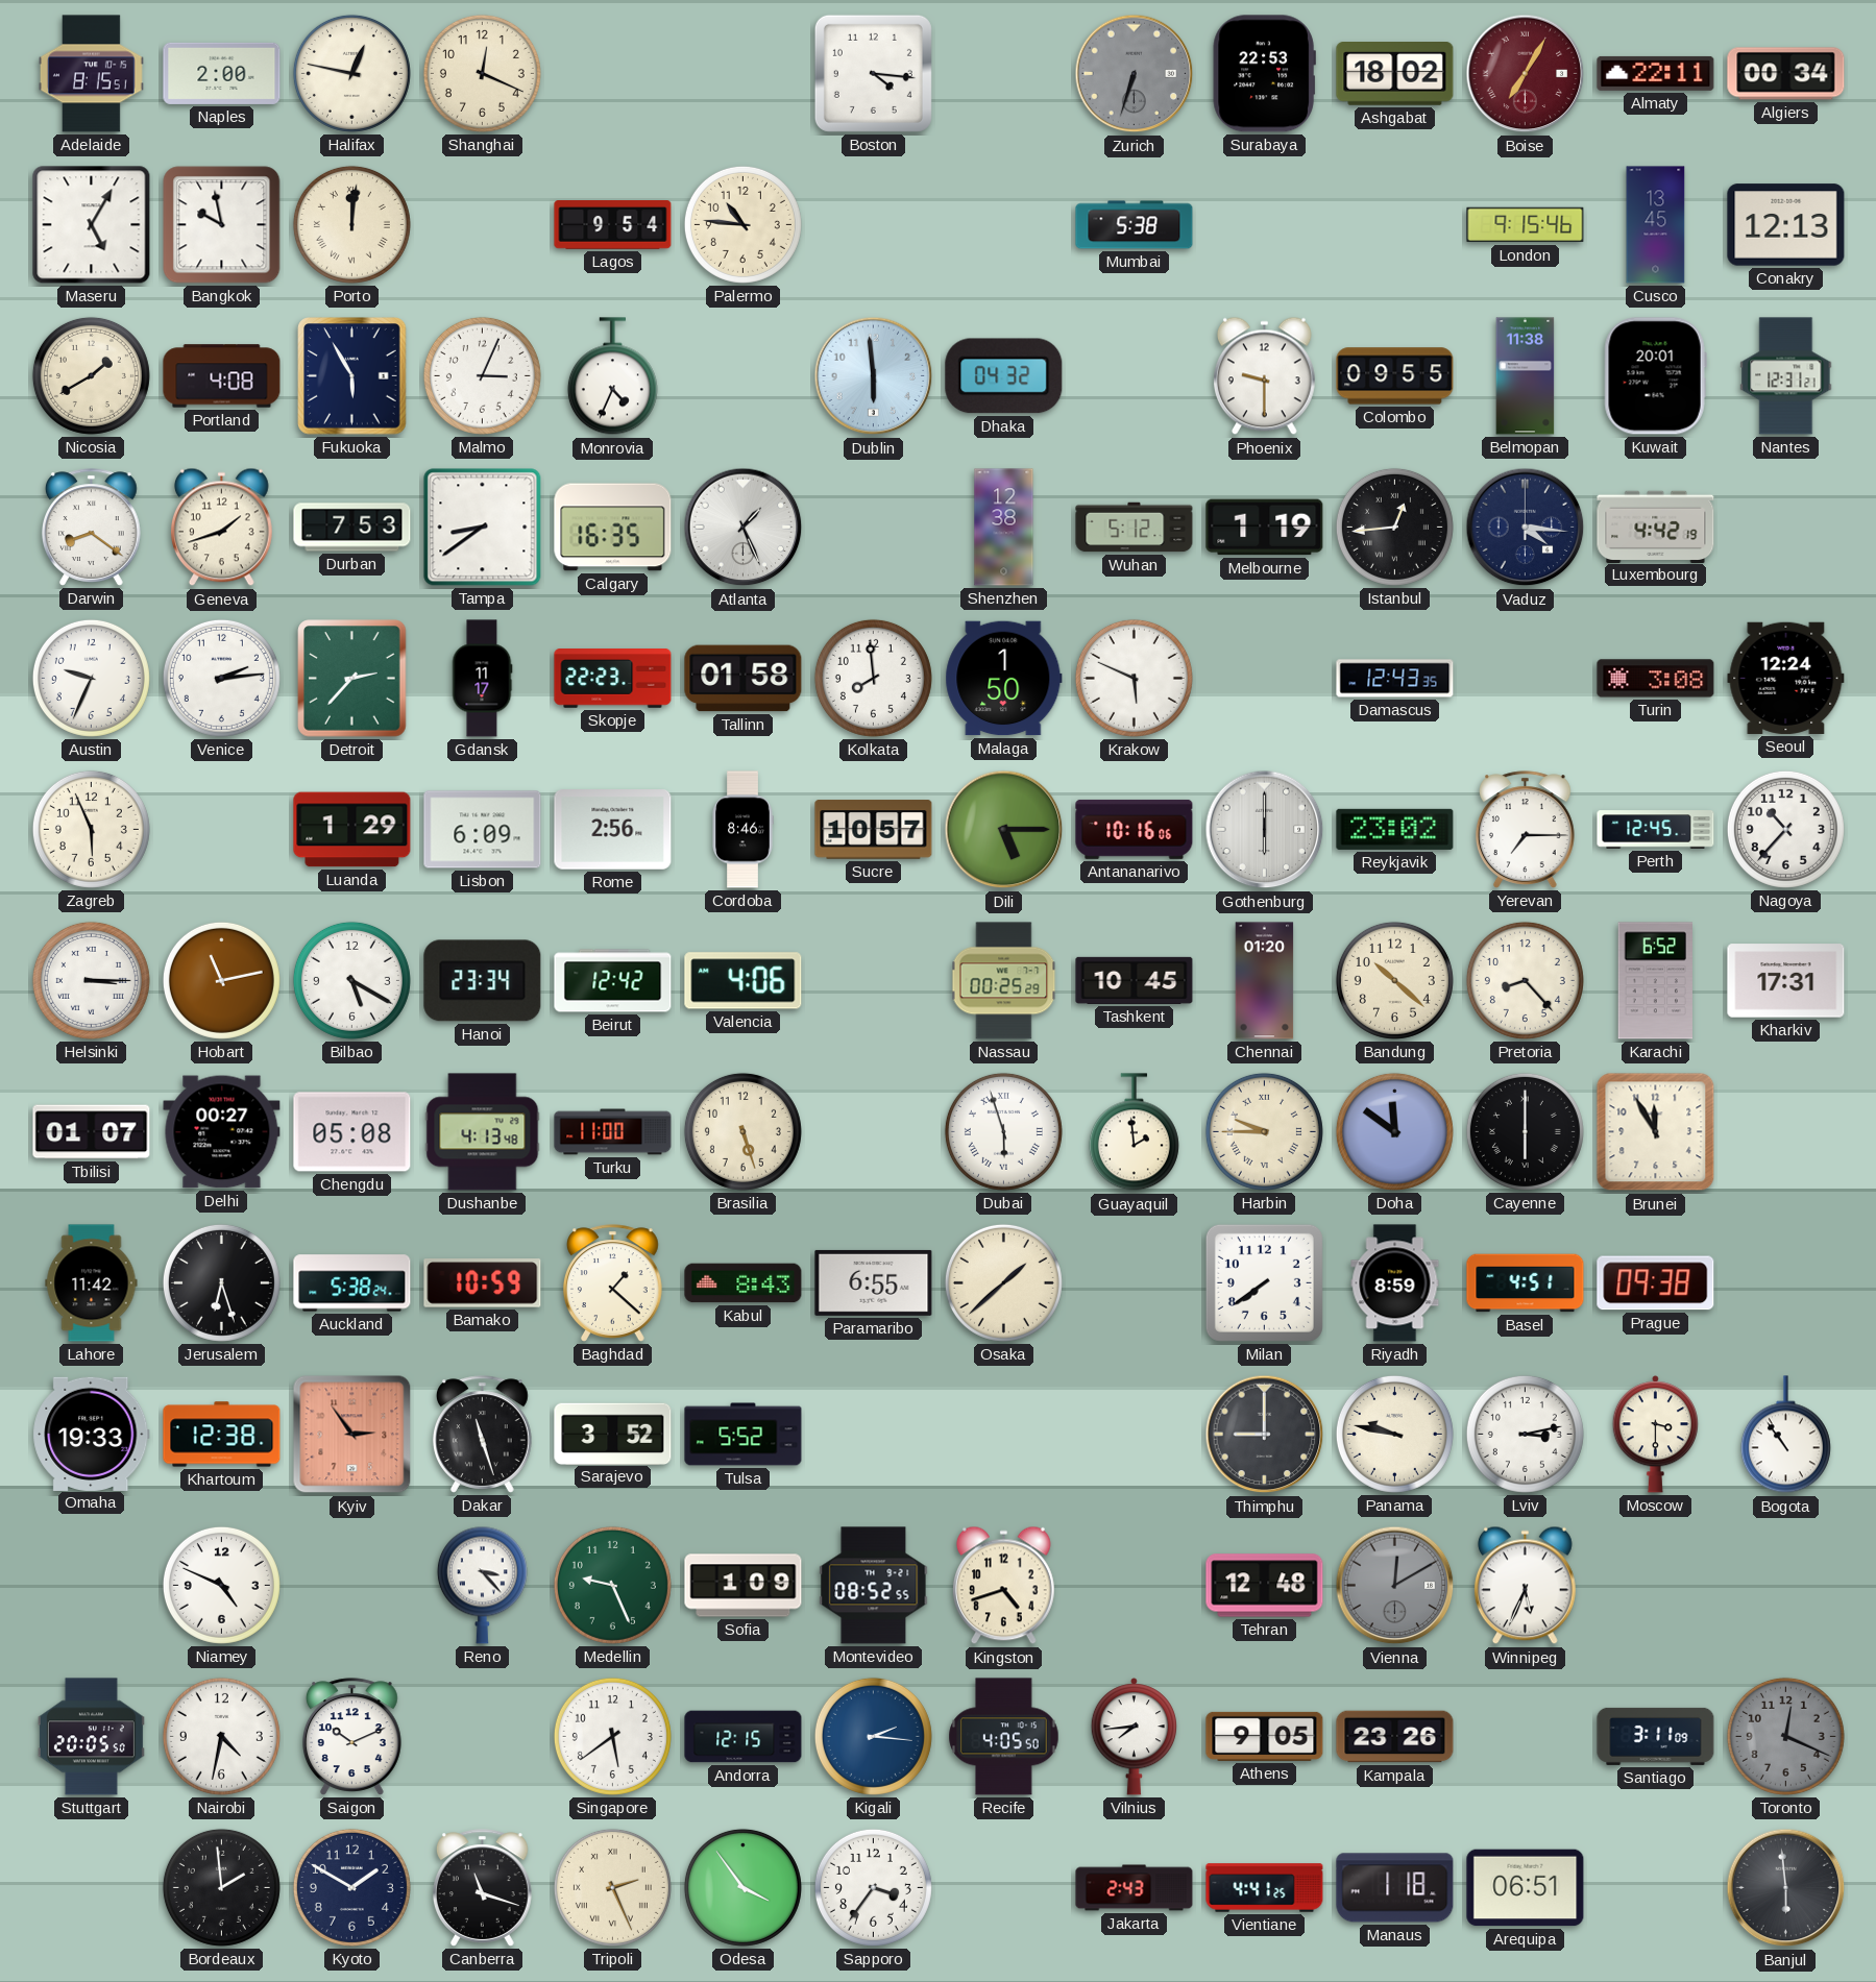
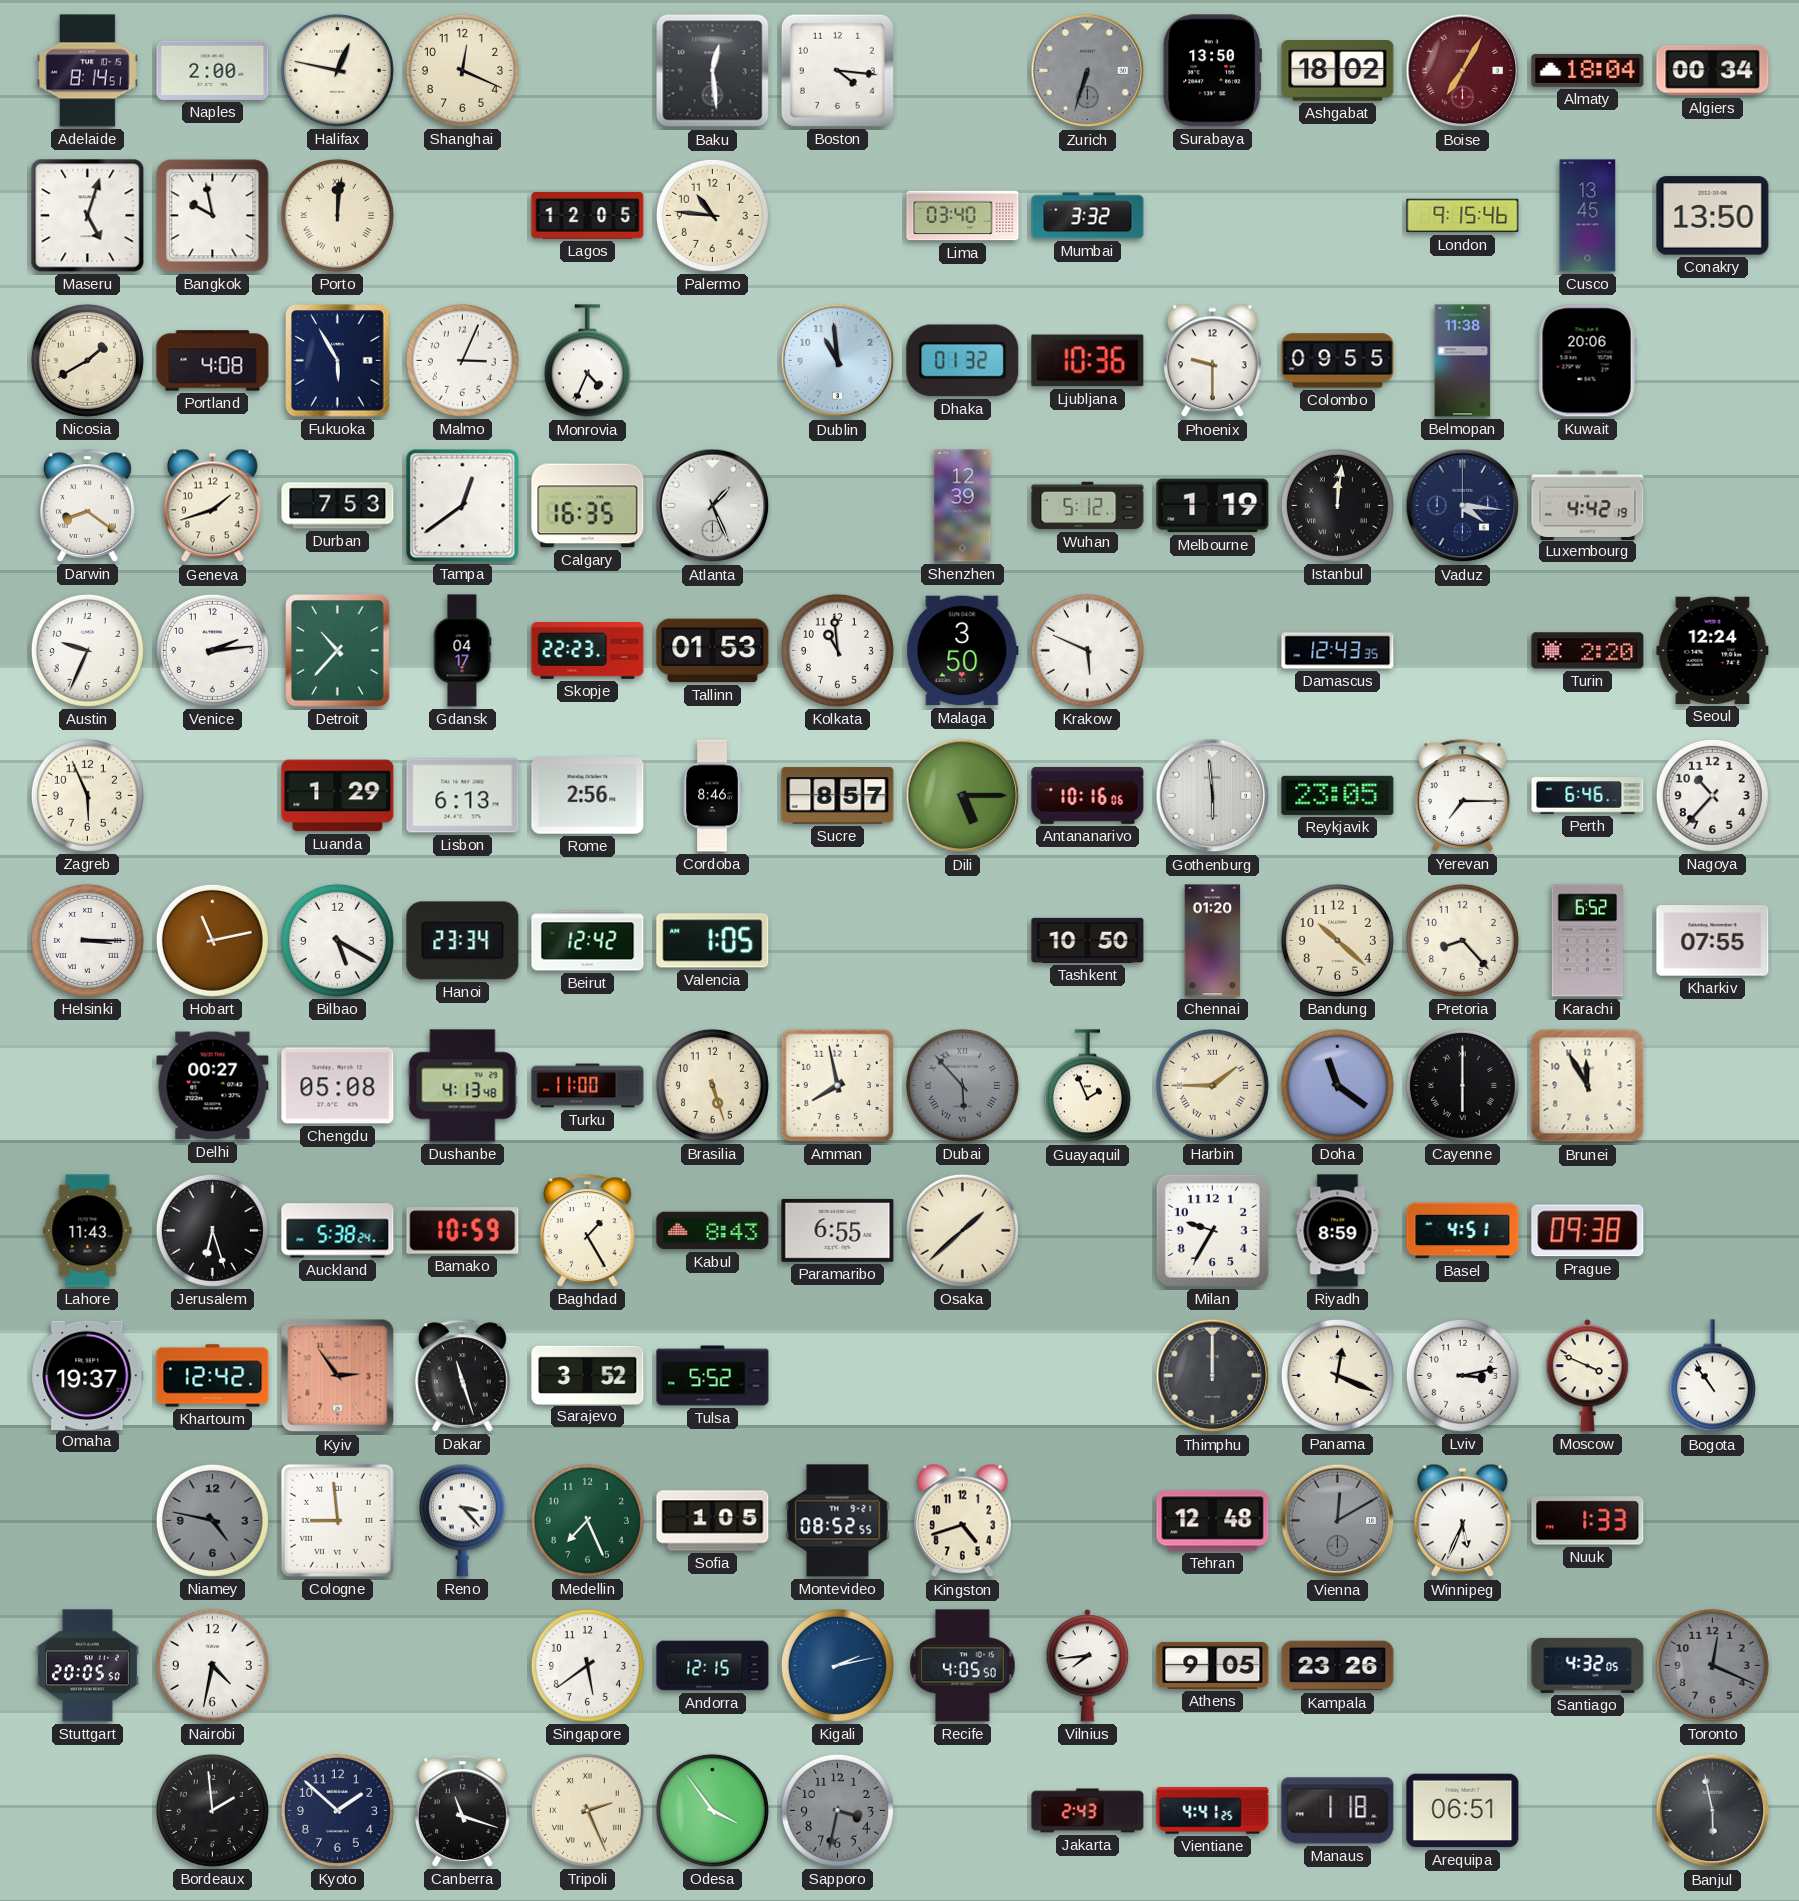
Adelaide: 8:15 -> 8:14 (87, 71)
Baku: none -> 12:29 (713, 71)
Surabaya: 22:53 -> 13:50 (1212, 71)
Almaty: 22:11 -> 18:04 (1588, 70)
Maseru: 5:05 -> 5:03 (88, 216)
Lagos: 9:54 -> 12:05 (588, 216)
Lima: none -> 03:40 (963, 216)
Mumbai: 5:38 -> 3:32 (1088, 216)
Conakry: 12:13 -> 13:50 (1713, 216)
Dublin: 5:59 -> 10:59 (838, 361)
Dhaka: 04:32 -> 01:32 (963, 361)
Ljubljana: none -> 10:36 (1088, 361)
Kuwait: 20:01 -> 20:06 (1587, 361)
Nantes: 12:31 -> none (1786, 376)
Tampa: 8:39 -> 12:39 (463, 506)
Shenzhen: 12:38 -> 12:39 (963, 506)
Istanbul: 12:44 -> 12:01 (1337, 505)
Detroit: 2:37 -> 10:37 (338, 651)
Gdansk: 11:17 -> 04:17 (462, 651)
Tallinn: 01:58 -> 01:53 (713, 651)
Kolkata: 7:59 -> 10:59 (837, 650)
Malaga: 1:50 -> 3:50 (963, 651)
Turin: 3:08 -> 2:20 (1588, 651)
Lisbon: 6:09 -> 6:13 (463, 796)
Sucre: 10:57 -> 8:57 (838, 796)
Gothenburg: 6:00 -> 5:59 (1213, 796)
Reykjavik: 23:02 -> 23:05 (1338, 795)
Perth: 12:45 -> 6:46 (1588, 796)
Valencia: 4:06 -> 1:05 (713, 941)
Nassau: 00:25 -> none (1004, 981)
Tashkent: 10:45 -> 10:50 (1088, 940)
Kharkiv: 17:31 -> 07:55 (1713, 941)
Tbilisi: 01:07 -> none (92, 1132)
Amman: none -> 7:58 (837, 1085)
Dubai: 5:57 -> 5:53 (962, 1085)
Dubai dial: white -> grey (962, 1085)
Guayaquil: 1:59 -> 1:56 (1087, 1086)
Harbin: 9:45 -> 1:45 (1212, 1085)
Doha: 11:51 -> 11:21 (1337, 1085)
Lahore: 11:42 -> 11:43 (88, 1231)
Baghdad: 1:22 -> 1:25 (588, 1231)
Milan: 7:39 -> 9:35 (1212, 1230)
Omaha: 19:33 -> 19:37 (88, 1375)
Khartoum: 12:38 -> 12:42 (213, 1376)
Thimphu: 9:00 -> 12:00 (1213, 1376)
Panama: 9:47 -> 12:19 (1337, 1375)
Moscow: 3:30 -> 3:49 (1587, 1376)
Niamey: 4:49 -> 4:47 (212, 1520)
Niamey dial: white -> grey (212, 1520)
Cologne: none -> 8:59 (337, 1520)
Medellin: 9:26 -> 7:26 (587, 1520)
Sofia: 1:09 -> 1:05 (713, 1521)
Nuuk: none -> 1:33 (1588, 1521)
Saigon: 10:11 -> none (352, 1737)
Kigali: 2:16 -> 2:13 (837, 1665)
Santiago: 3:11 -> 4:32 (1588, 1665)
Kyoto: 1:50 -> 1:52 (337, 1810)
Sapporo: 3:36 -> 3:32 (837, 1810)
Sapporo dial: white -> grey (837, 1810)
Banjul: 5:59 -> 5:58 (1713, 1811)
